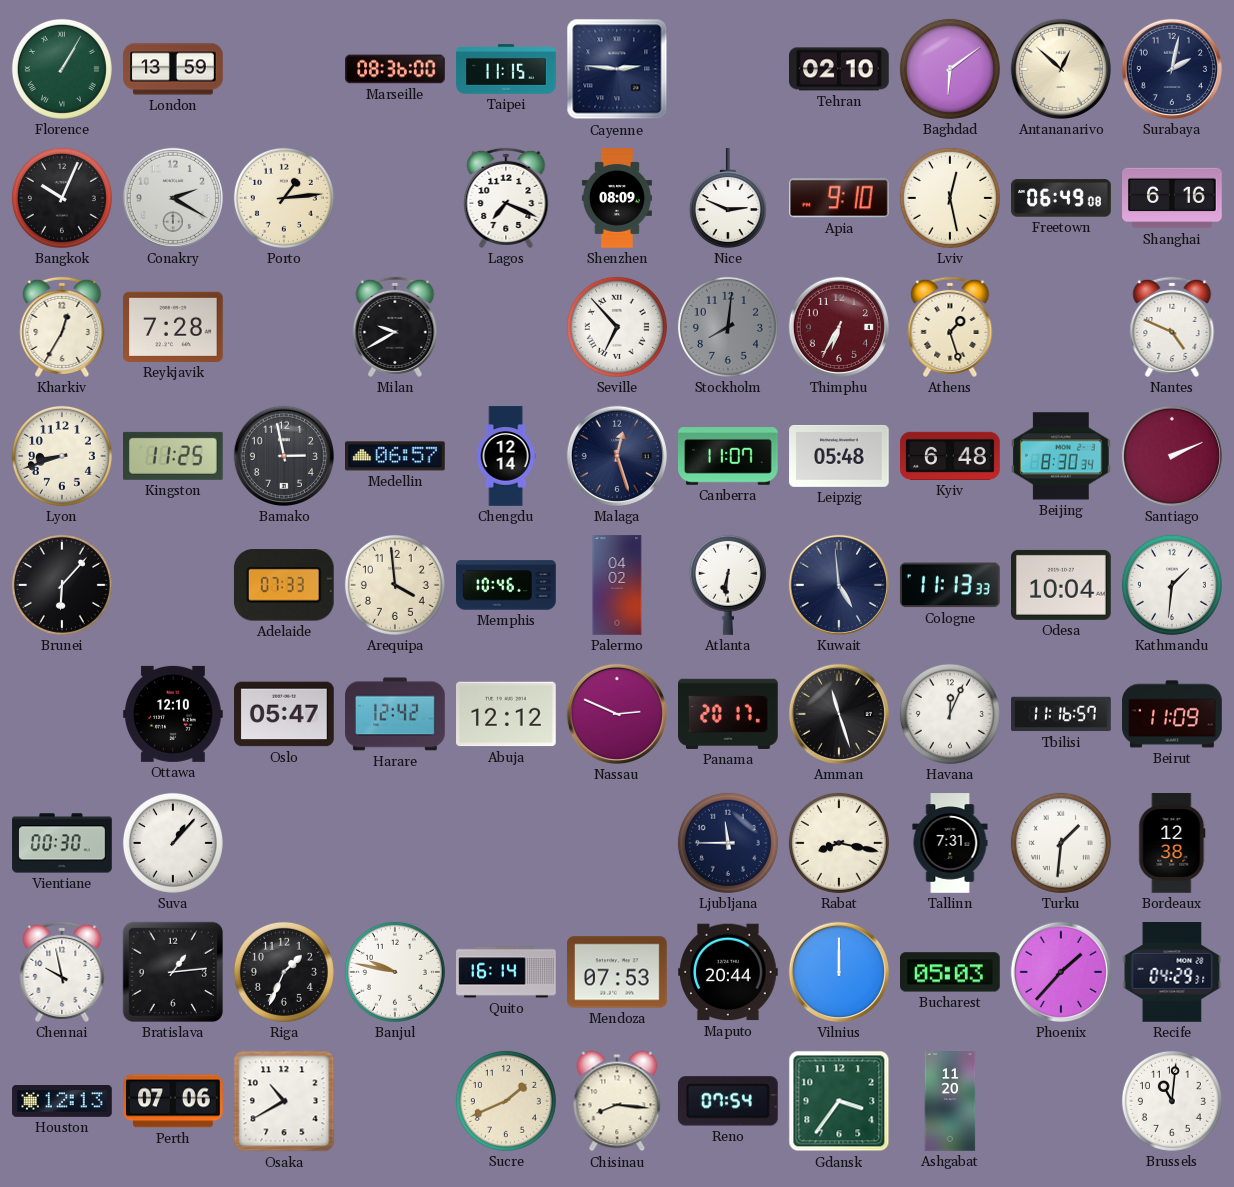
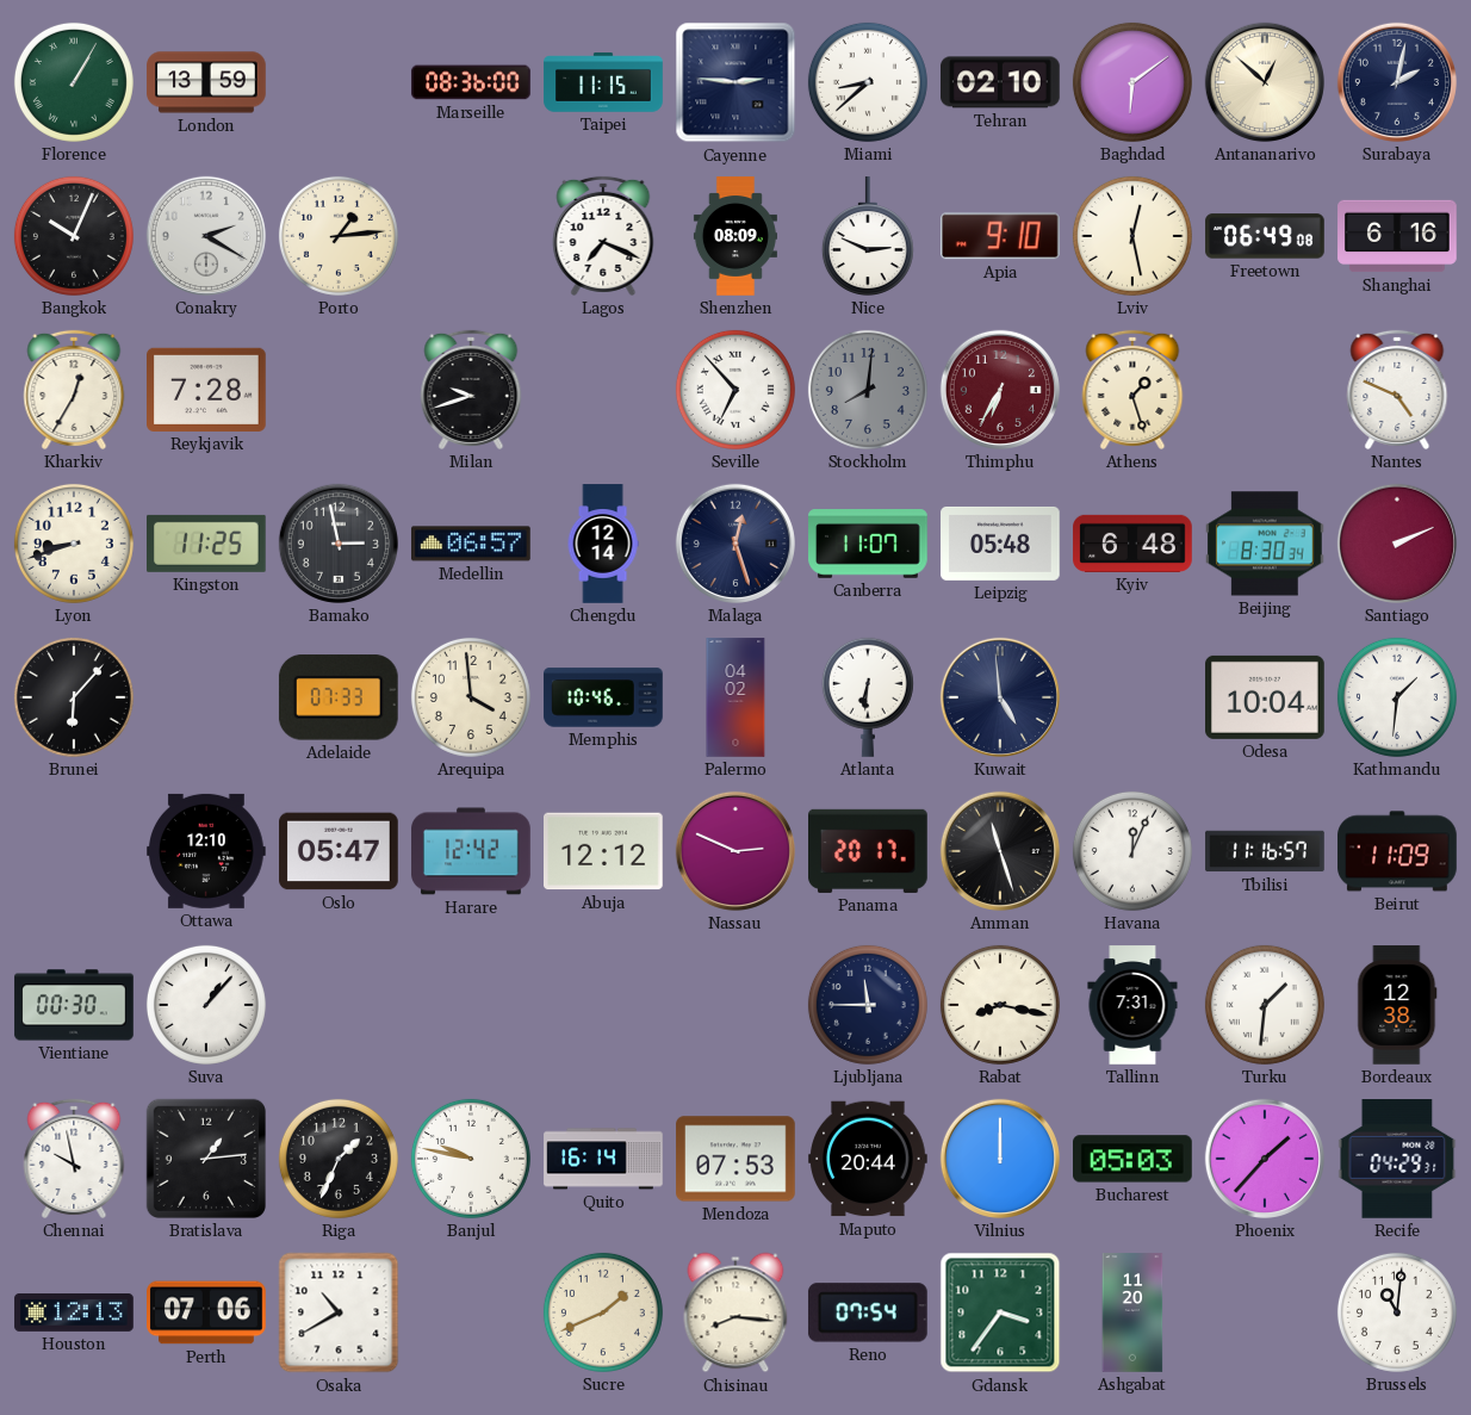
Miami: none -> 8:38 (868, 82)
Milan: 9:40 -> 9:42 (471, 390)
Cologne: 11:13 -> none (950, 585)
